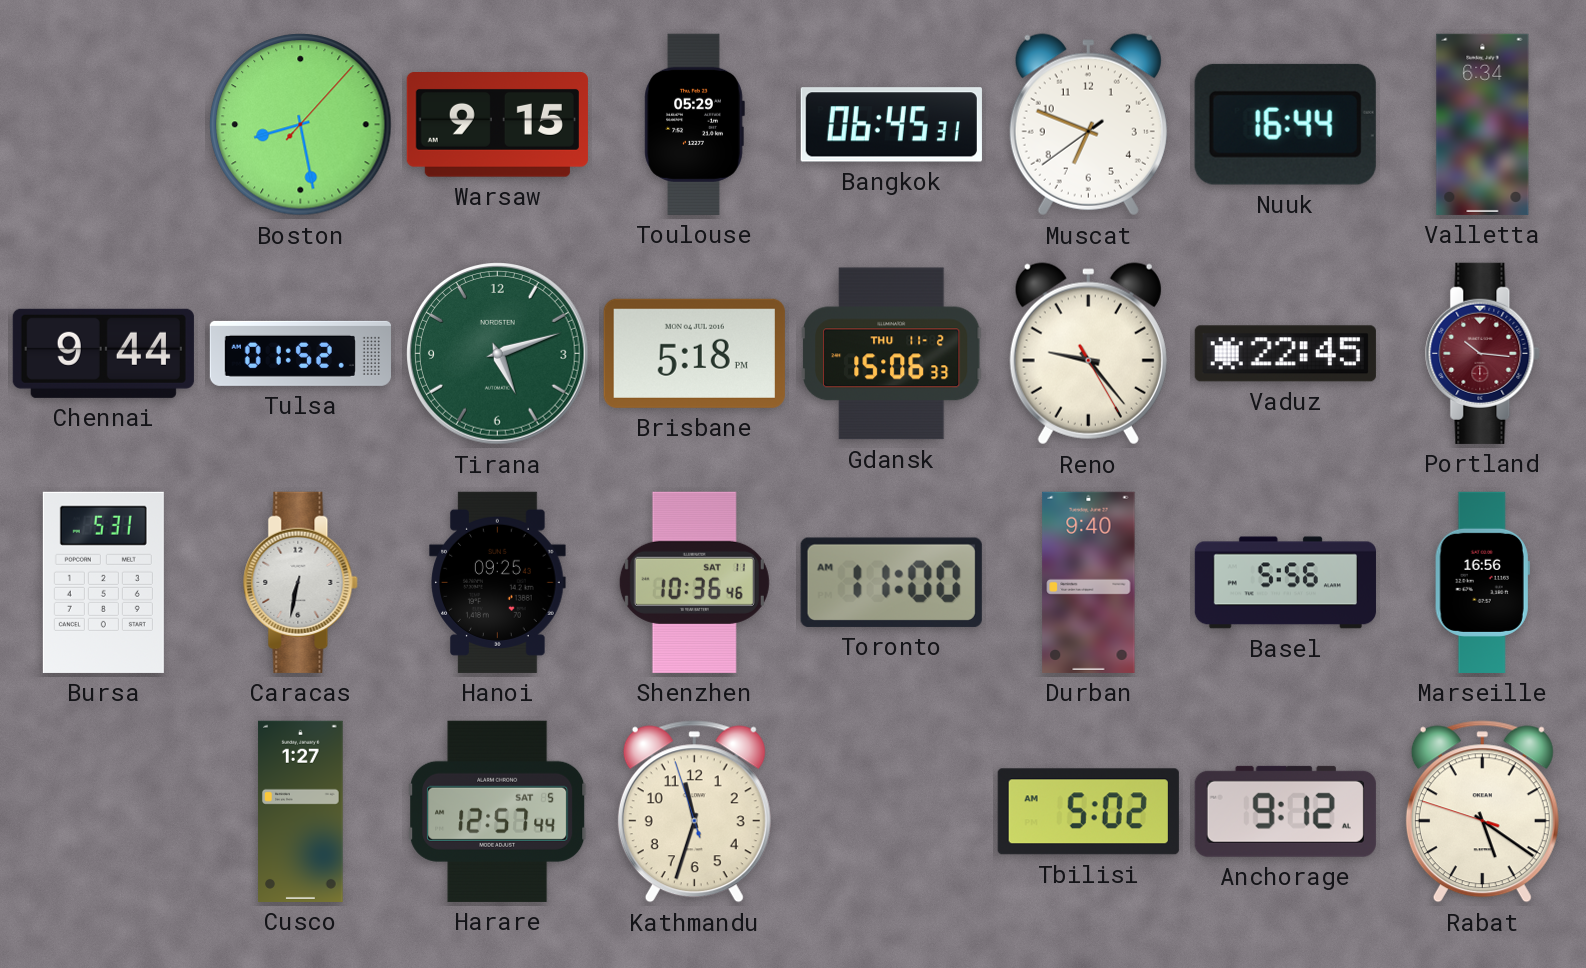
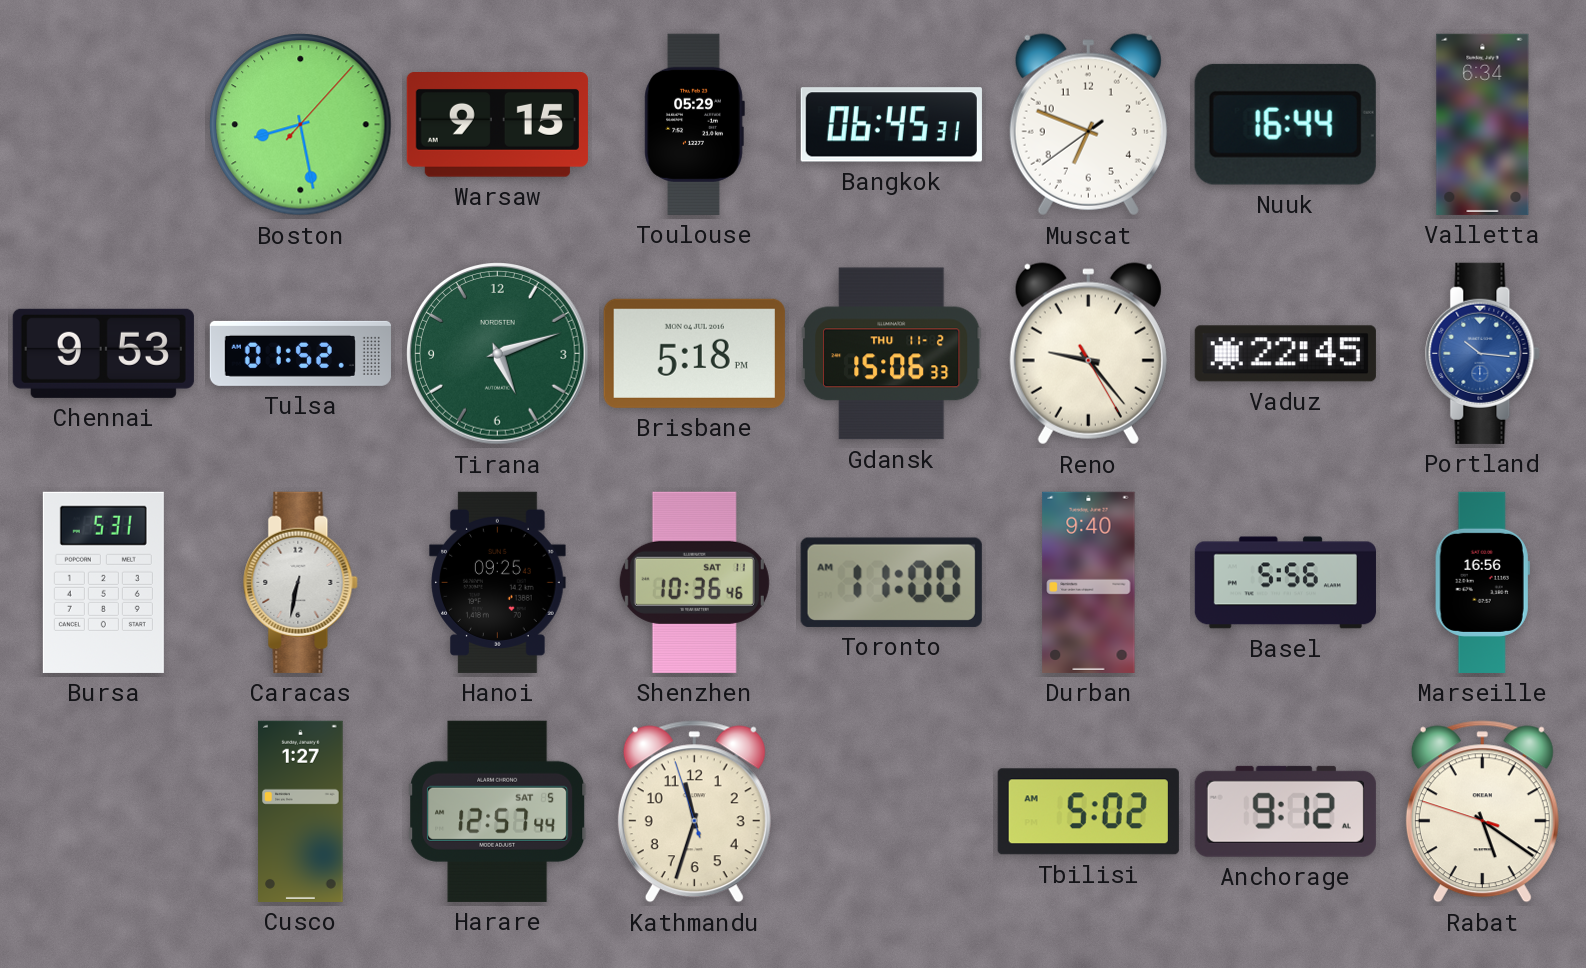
Chennai: 9:44 -> 9:53 (103, 353)
Portland dial: burgundy -> blue (1483, 353)
